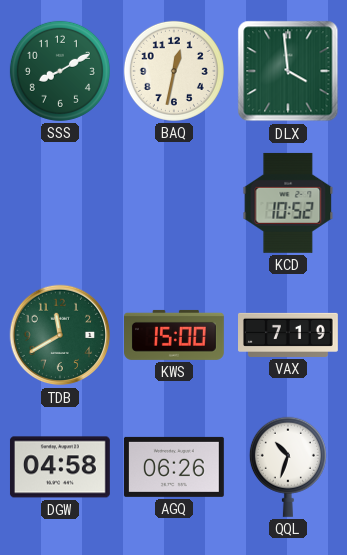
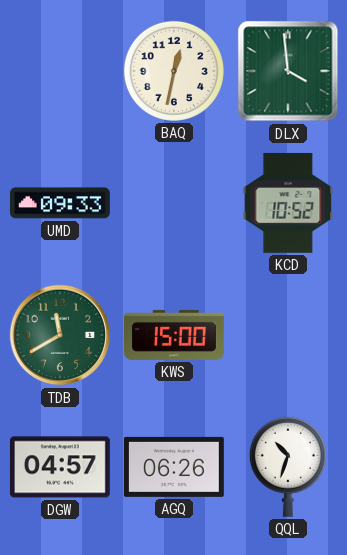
SSS: 8:10 -> none (60, 71)
UMD: none -> 09:33 (60, 203)
VAX: 7:19 -> none (289, 335)
DGW: 04:58 -> 04:57 (60, 467)
